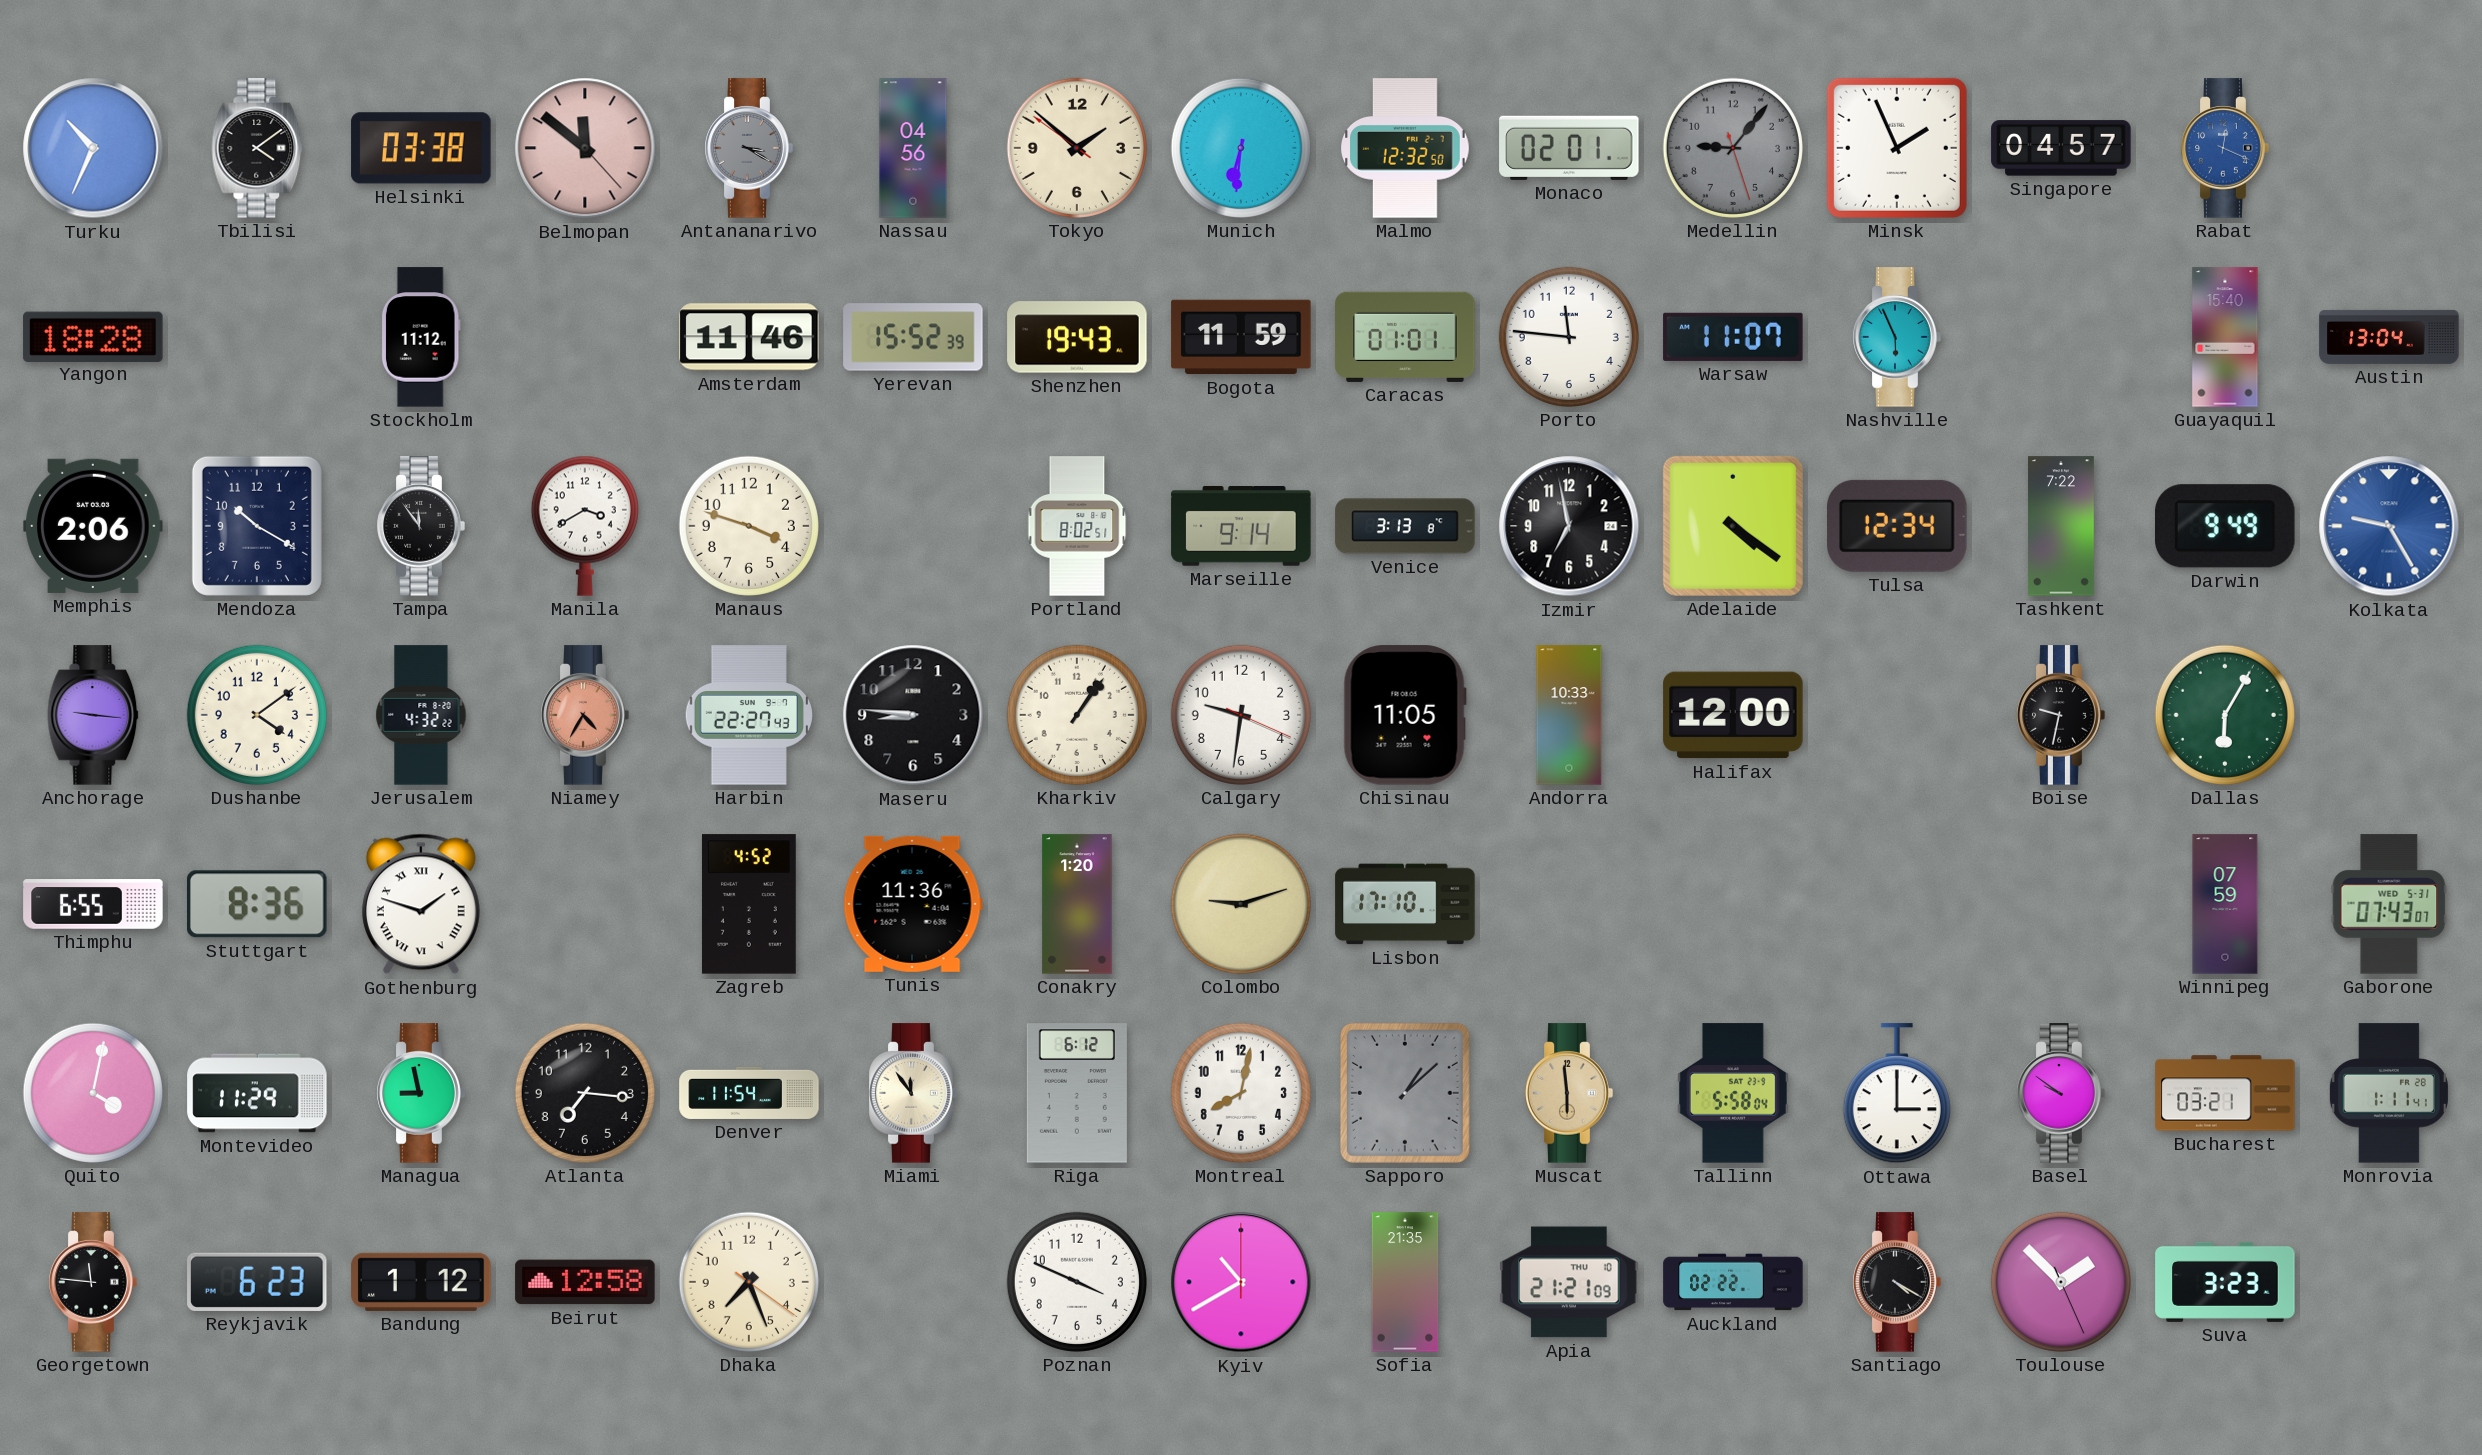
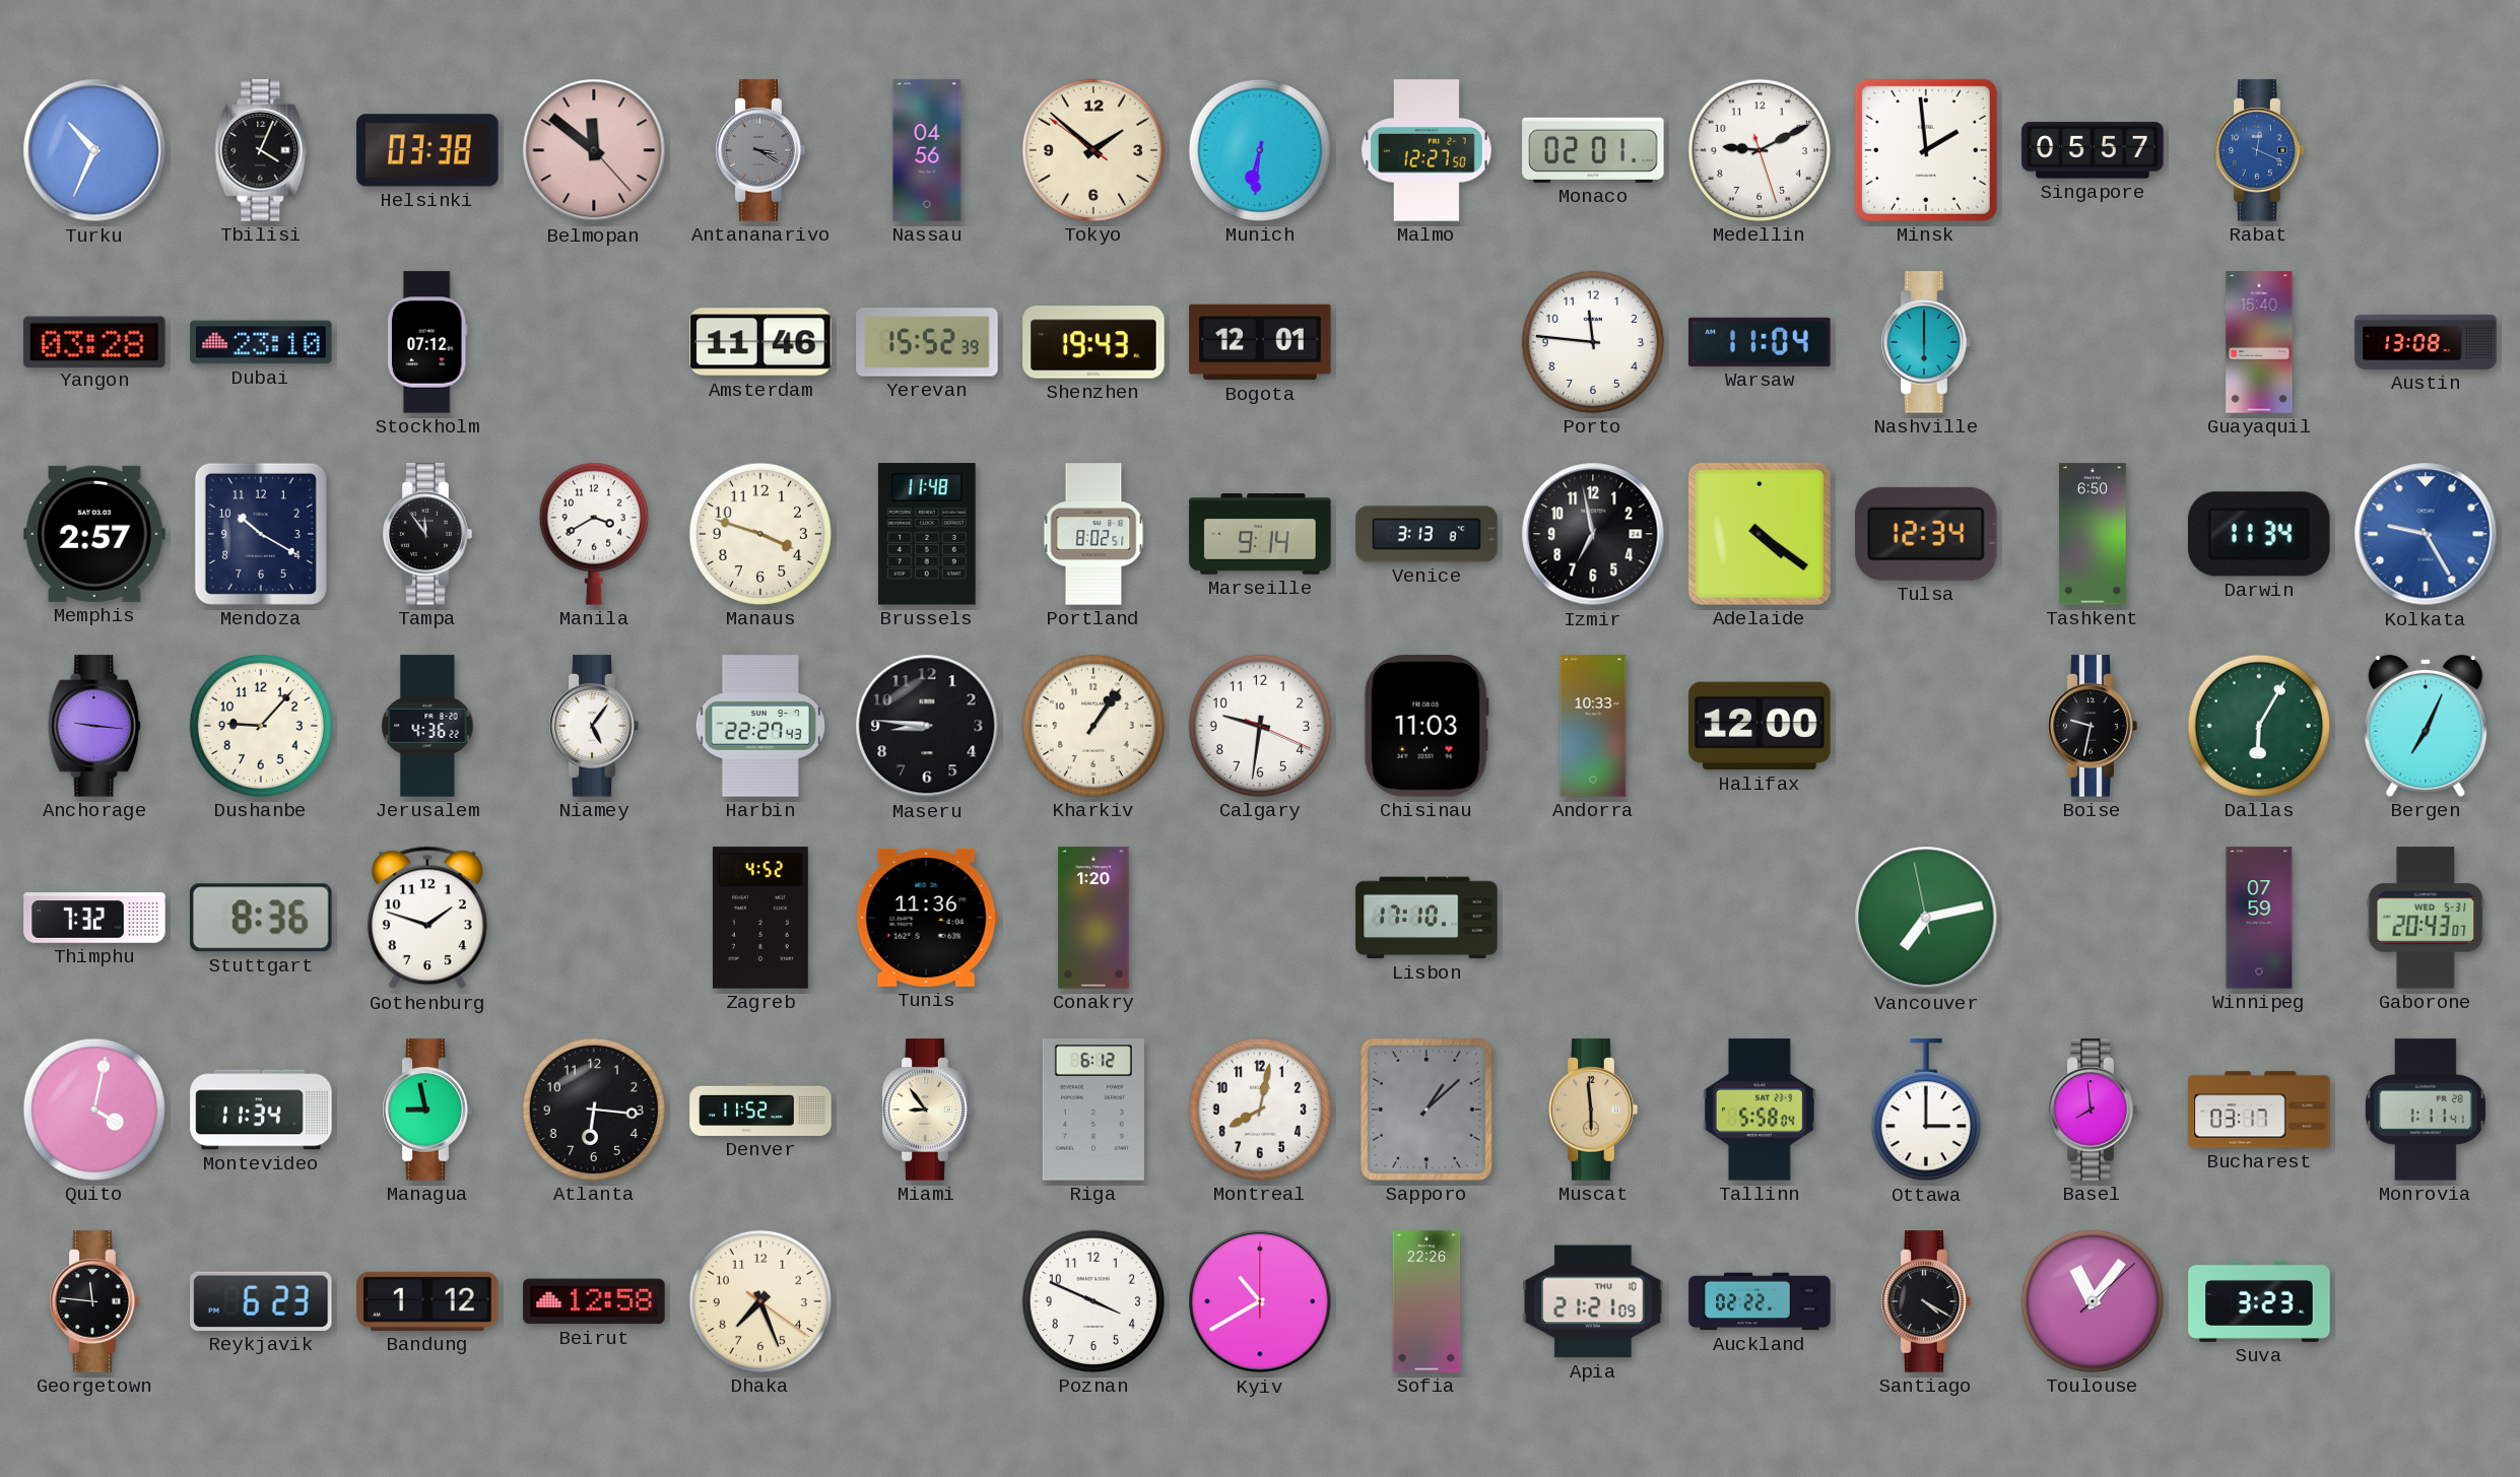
Tbilisi: 4:09 -> 4:04 (261, 150)
Malmo: 12:32 -> 12:27 (1427, 150)
Medellin: 9:06 -> 9:10 (1760, 150)
Medellin dial: grey -> white (1760, 150)
Minsk: 1:56 -> 1:59 (1926, 150)
Singapore: 04:57 -> 05:57 (2093, 150)
Yangon: 18:28 -> 03:28 (94, 341)
Dubai: none -> 23:10 (261, 342)
Stockholm: 11:12 -> 07:12 (427, 342)
Bogota: 11:59 -> 12:01 (1260, 342)
Caracas: 01:01 -> none (1405, 337)
Warsaw: 11:07 -> 11:04 (1760, 342)
Nashville: 5:56 -> 6:00 (1926, 342)
Austin: 13:04 -> 13:08 (2426, 342)
Memphis: 2:06 -> 2:57 (94, 534)
Brussels: none -> 11:48 (927, 534)
Tashkent: 7:22 -> 6:50 (2094, 534)
Darwin: 9:49 -> 11:34 (2260, 534)
Dushanbe: 4:09 -> 9:07 (261, 726)
Jerusalem: 4:32 -> 4:36 (427, 726)
Niamey: 4:35 -> 5:06 (594, 726)
Niamey dial: salmon -> white (594, 726)
Chisinau: 11:05 -> 11:03 (1427, 726)
Bergen: none -> 7:04 (2426, 726)
Thimphu: 6:55 -> 7:32 (94, 918)
Gothenburg numerals: Roman -> Arabic (427, 918)
Colombo: 9:12 -> none (1241, 904)
Vancouver: none -> 7:12 (1926, 918)
Gaborone: 07:43 -> 20:43 (2426, 918)
Montevideo: 11:29 -> 11:34 (261, 1110)
Atlanta: 7:16 -> 6:16 (594, 1110)
Denver: 11:54 -> 11:52 (760, 1110)
Miami: 11:54 -> 8:54 (927, 1110)
Basel: 9:51 -> 7:59 (2093, 1110)
Bucharest: 03:21 -> 03:17 (2259, 1110)
Sofia: 21:35 -> 22:26 (1427, 1301)
Toulouse: 1:52 -> 11:06 (2093, 1301)
